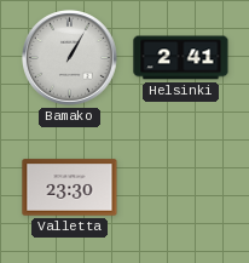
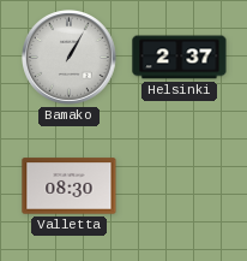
Helsinki: 2:41 -> 2:37 (180, 58)
Valletta: 23:30 -> 08:30 (70, 186)
